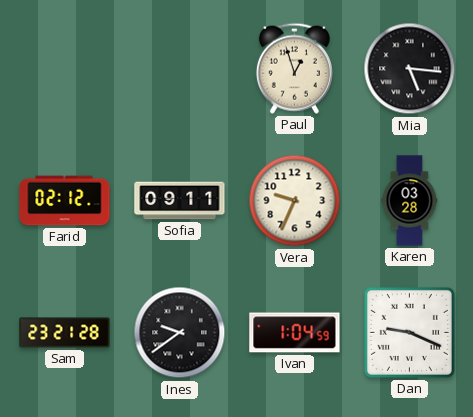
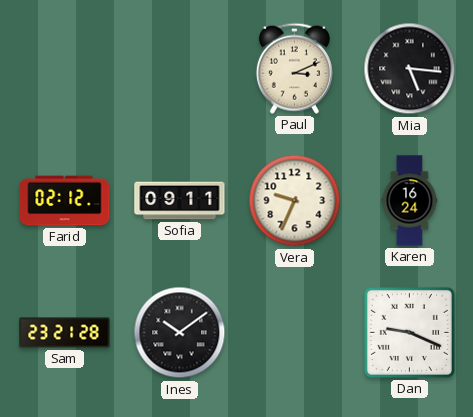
Paul: 12:57 -> 3:11 (294, 68)
Karen: 03:28 -> 16:24 (410, 201)
Ines: 9:39 -> 10:09 (180, 333)
Ivan: 1:04 -> none (295, 333)
